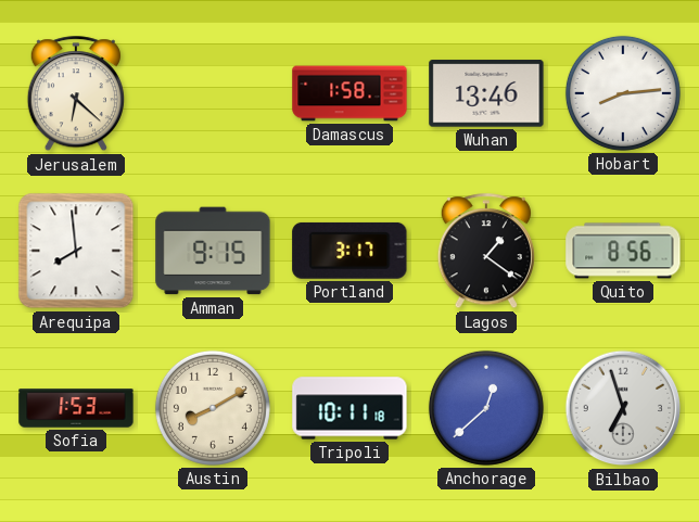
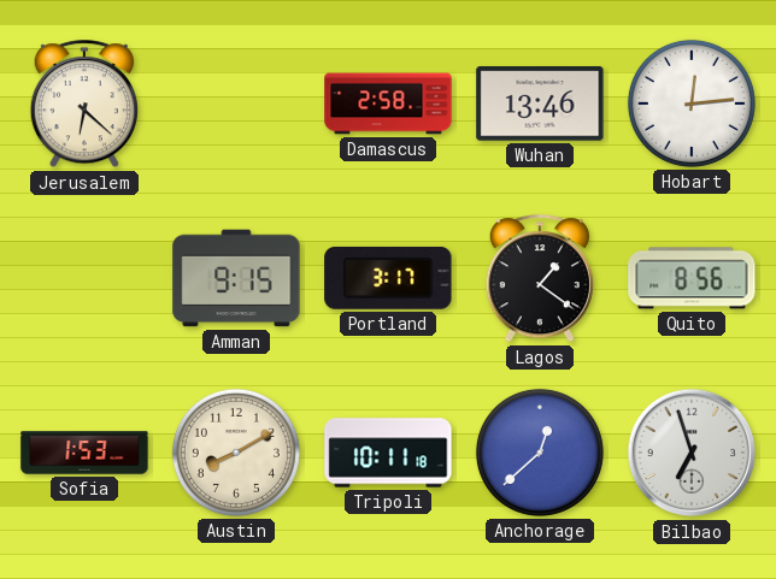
Damascus: 1:58 -> 2:58 (388, 104)
Hobart: 8:14 -> 12:14 (692, 104)
Arequipa: 7:59 -> none (76, 251)
